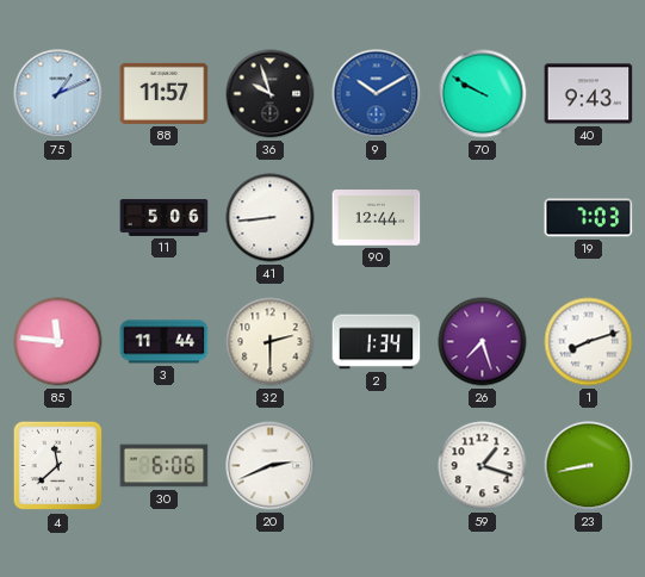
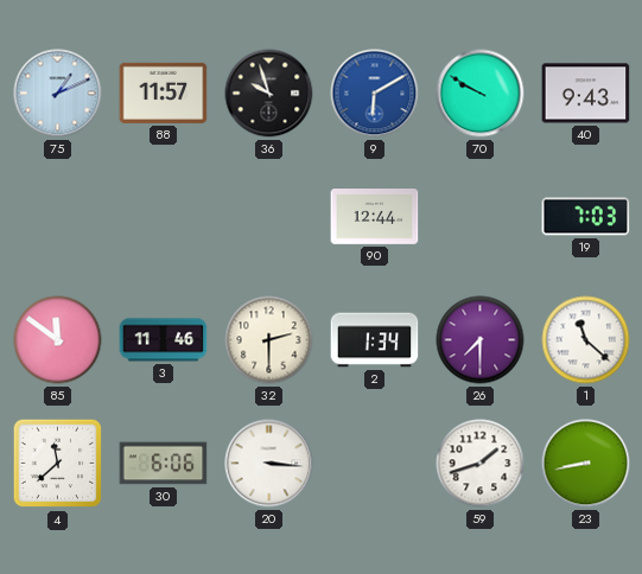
9: 10:10 -> 6:10 (375, 94)
11: 5:06 -> none (165, 217)
41: 8:44 -> none (271, 218)
85: 11:46 -> 11:51 (58, 340)
3: 11:44 -> 11:46 (164, 340)
26: 7:27 -> 7:30 (481, 340)
1: 8:12 -> 11:22 (586, 340)
20: 2:41 -> 3:16 (269, 464)
59: 1:18 -> 1:42 (481, 464)
